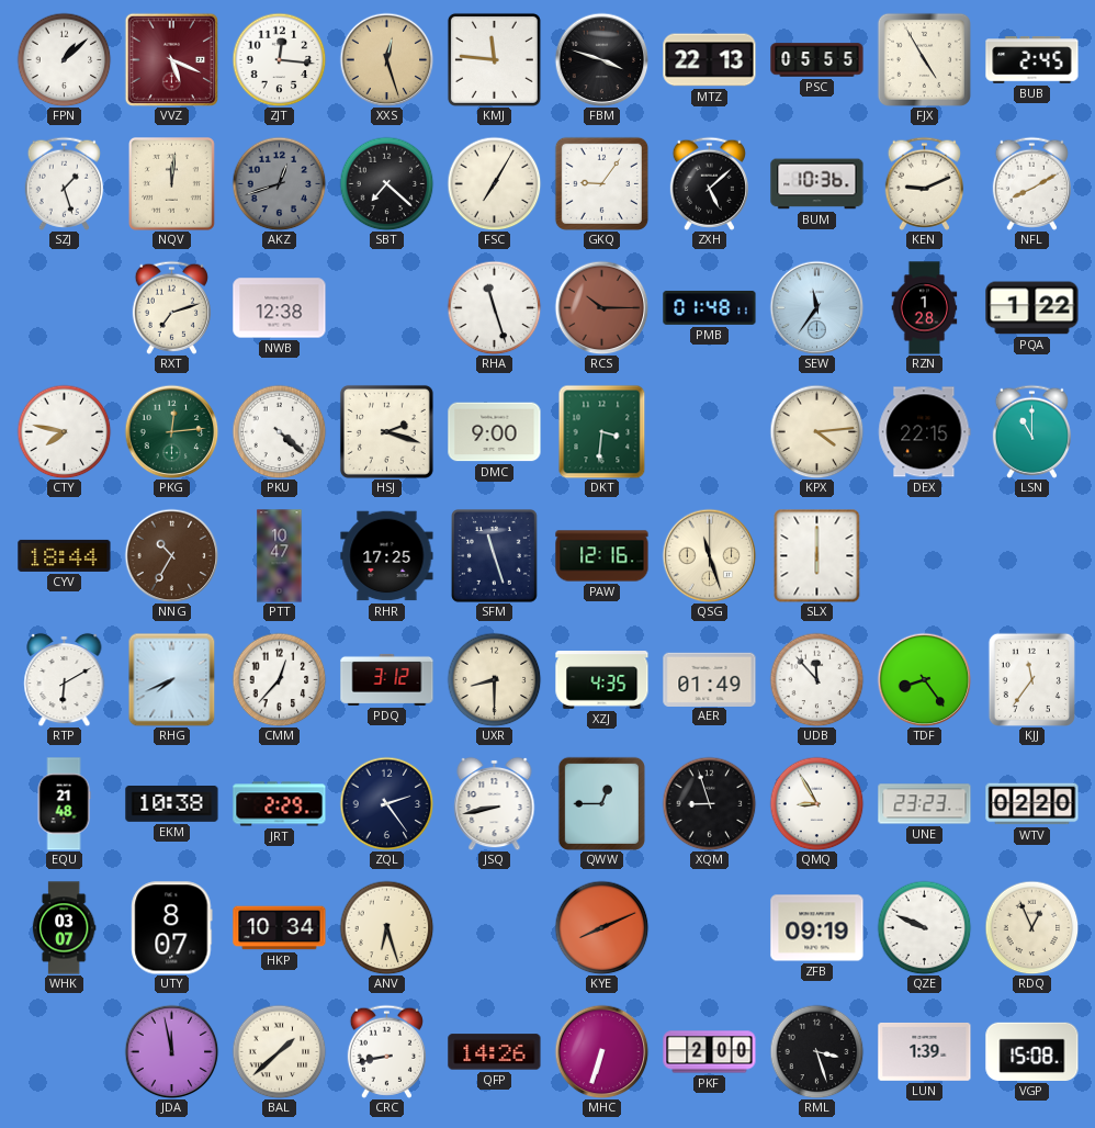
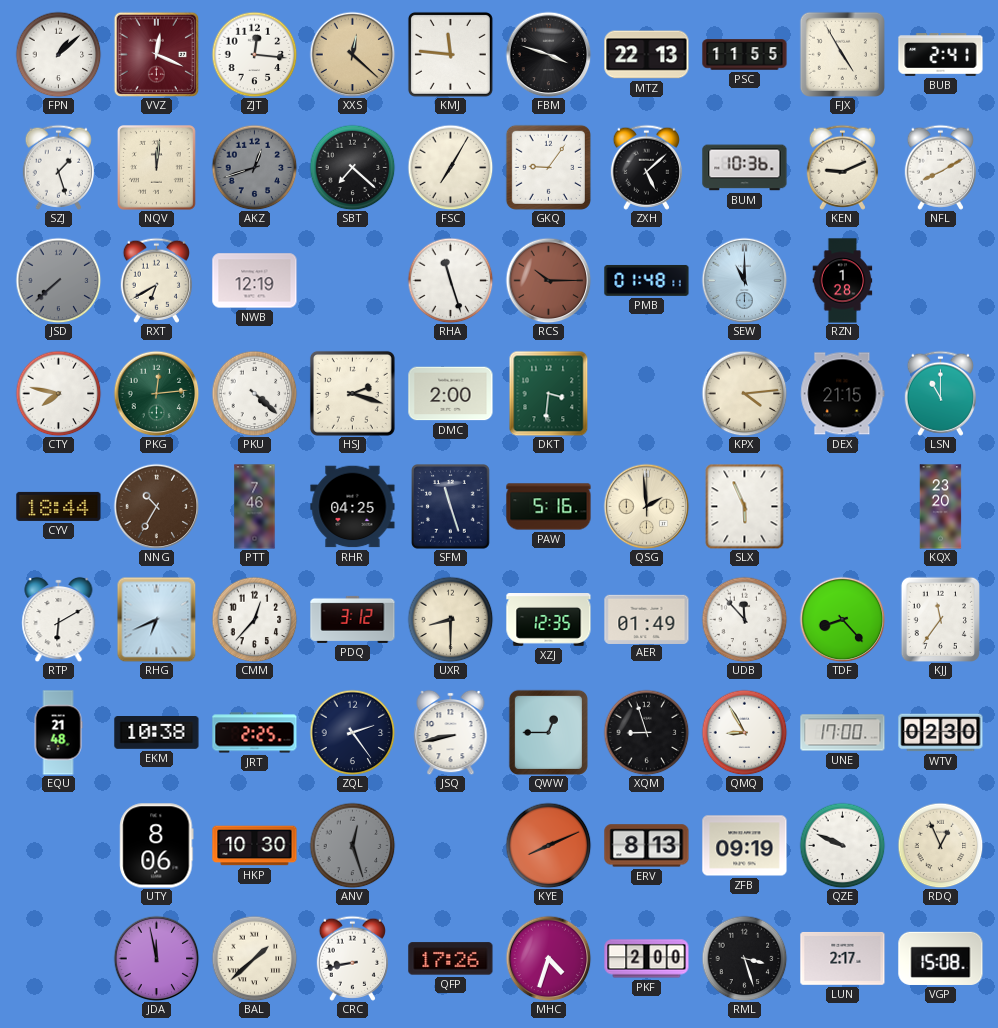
VVZ: 5:19 -> 12:19 (156, 54)
XXS: 12:27 -> 12:22 (352, 54)
PSC: 05:55 -> 11:55 (745, 55)
BUB: 2:45 -> 2:41 (941, 55)
JSD: none -> 7:38 (58, 280)
RXT: 7:12 -> 6:40 (156, 280)
NWB: 12:38 -> 12:19 (255, 281)
SEW: 11:36 -> 11:00 (744, 280)
PQA: 1:22 -> none (1032, 308)
DMC: 9:00 -> 2:00 (451, 394)
DEX: 22:15 -> 21:15 (843, 394)
PTT: 10:47 -> 7:46 (255, 507)
RHR: 17:25 -> 04:25 (353, 507)
PAW: 12:16 -> 5:16 (549, 507)
QSG: 11:27 -> 1:59 (646, 506)
SLX: 6:00 -> 5:56 (745, 506)
KQX: none -> 23:20 (941, 507)
RHG: 7:41 -> 6:41 (157, 619)
XZJ: 4:35 -> 12:35 (549, 620)
TDF: 8:24 -> 8:23 (842, 619)
JRT: 2:29 -> 2:25 (255, 733)
UNE: 23:23 -> 17:00 (843, 733)
WTV: 02:20 -> 02:30 (941, 733)
WHK: 03:07 -> none (64, 928)
UTY: 8:07 -> 8:06 (157, 846)
HKP: 10:34 -> 10:30 (255, 846)
ANV: 6:27 -> 12:27 (352, 845)
ANV dial: cream -> grey (352, 845)
ERV: none -> 8:13 (647, 846)
QFP: 14:26 -> 17:26 (451, 959)
MHC: 6:33 -> 4:33 (548, 958)
LUN: 1:39 -> 2:17 (843, 958)
